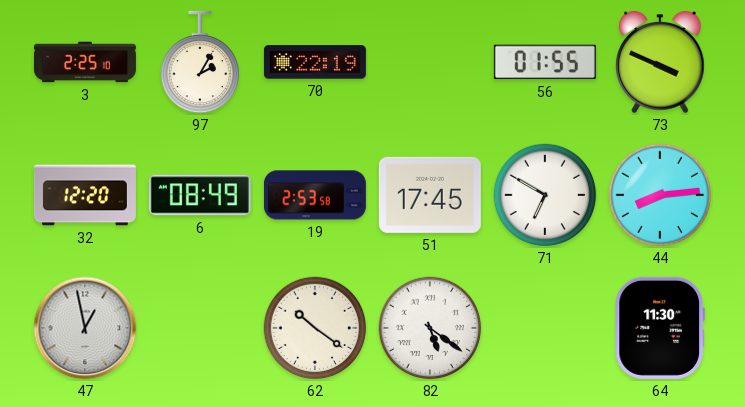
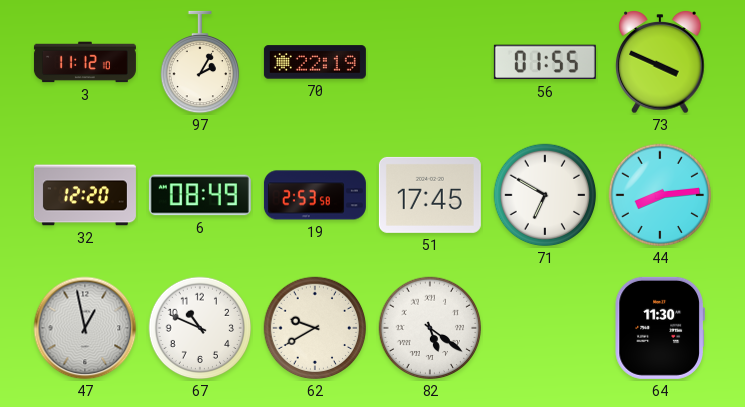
3: 2:25 -> 11:12 (85, 62)
67: none -> 10:49 (200, 328)
62: 10:21 -> 9:40 (315, 328)
